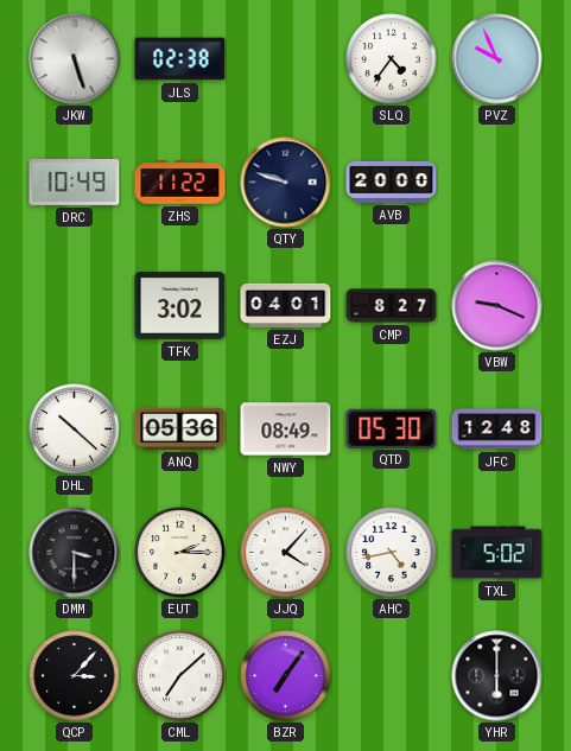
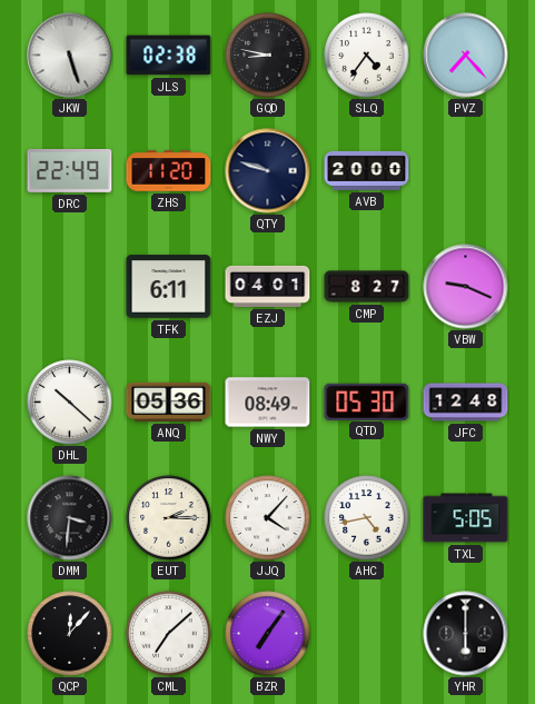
GQD: none -> 8:47 (268, 56)
PVZ: 9:56 -> 7:23 (466, 56)
DRC: 10:49 -> 22:49 (70, 171)
ZHS: 11:22 -> 11:20 (169, 171)
TFK: 3:02 -> 6:11 (169, 287)
DMM: 3:30 -> 3:31 (70, 518)
TXL: 5:02 -> 5:05 (466, 518)
QCP: 3:07 -> 12:07 (70, 634)
